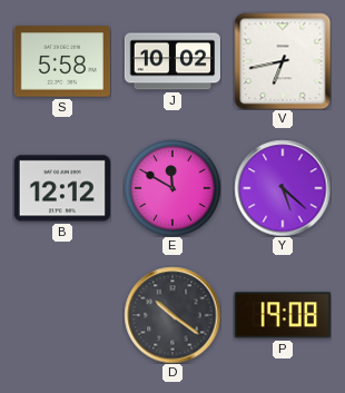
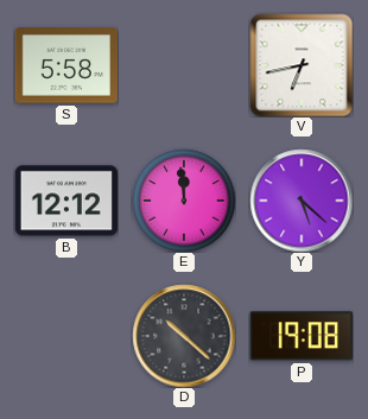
J: 10:02 -> none (171, 61)
E: 11:50 -> 11:59 (184, 201)
D: 10:21 -> 10:22 (184, 336)
